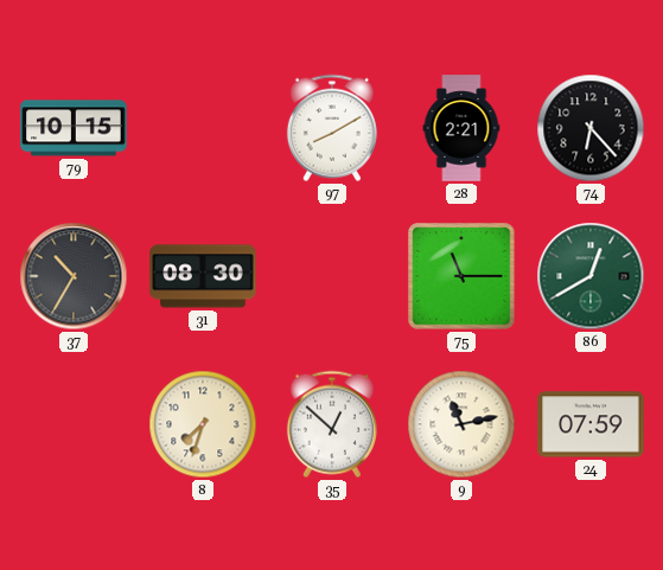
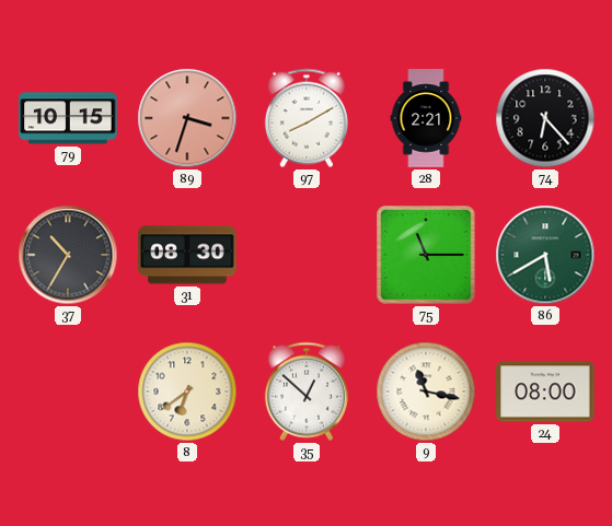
89: none -> 3:33 (187, 118)
86: 12:40 -> 5:40 (545, 255)
8: 7:33 -> 6:39 (187, 391)
9: 11:13 -> 11:17 (426, 391)
24: 07:59 -> 08:00 (545, 391)
